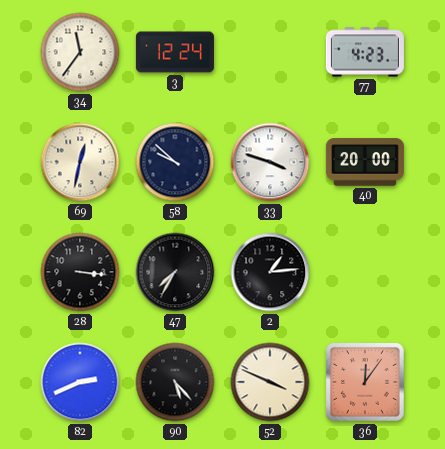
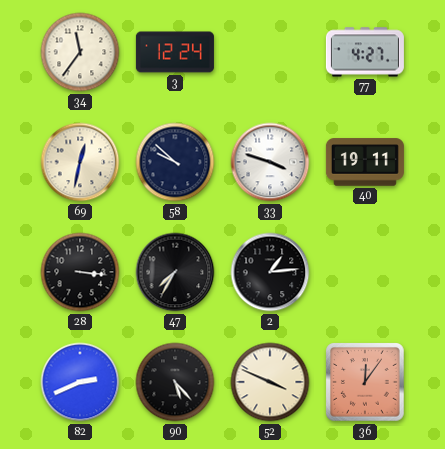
77: 4:23 -> 4:27 (365, 52)
40: 20:00 -> 19:11 (365, 162)
